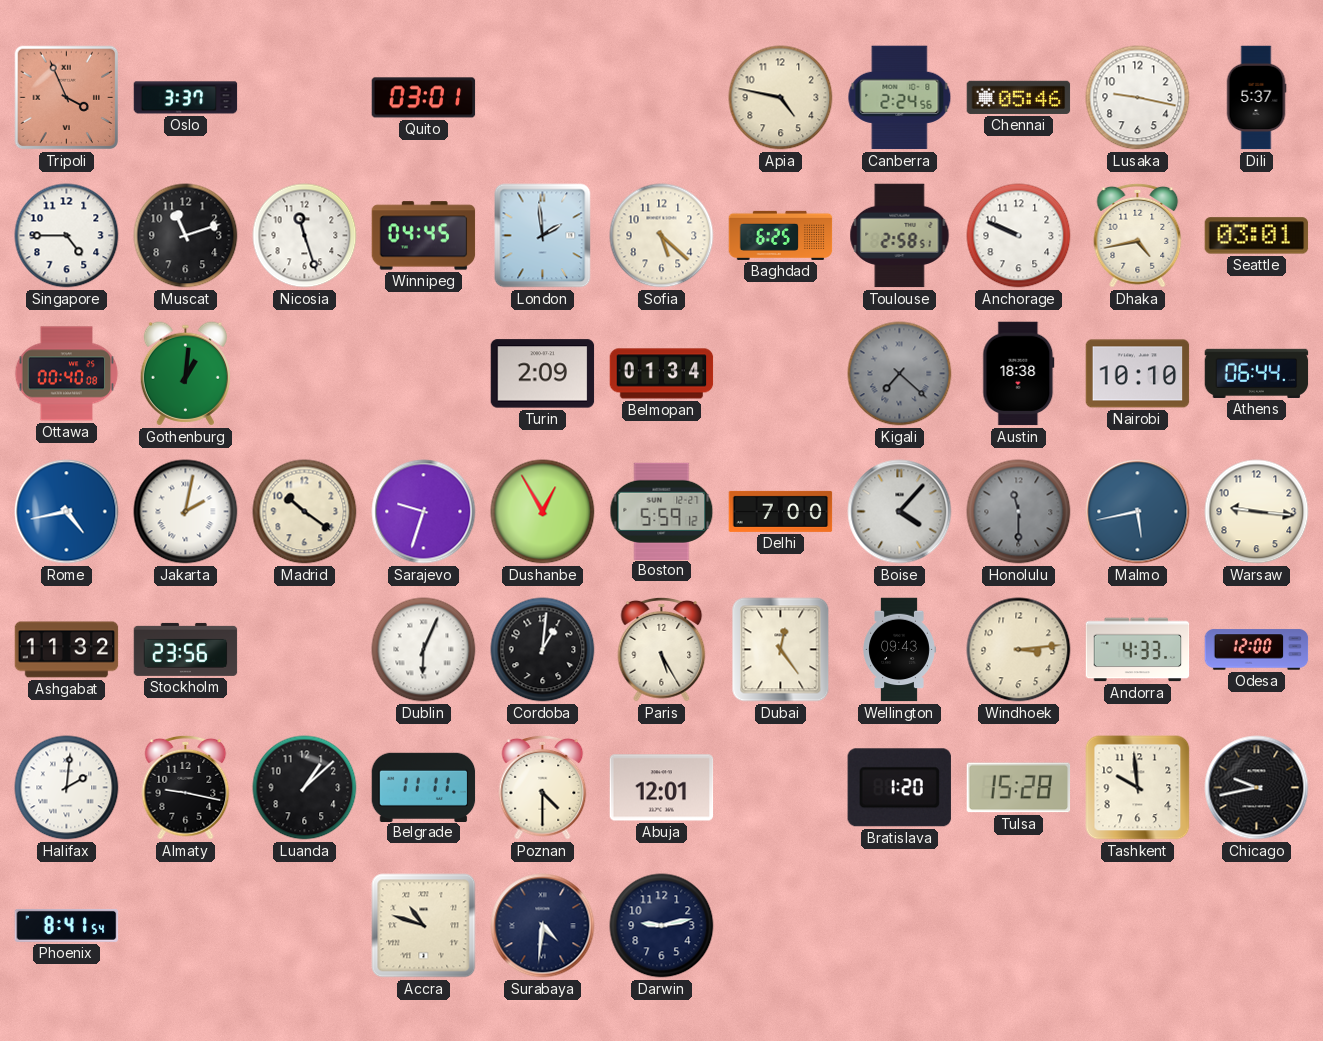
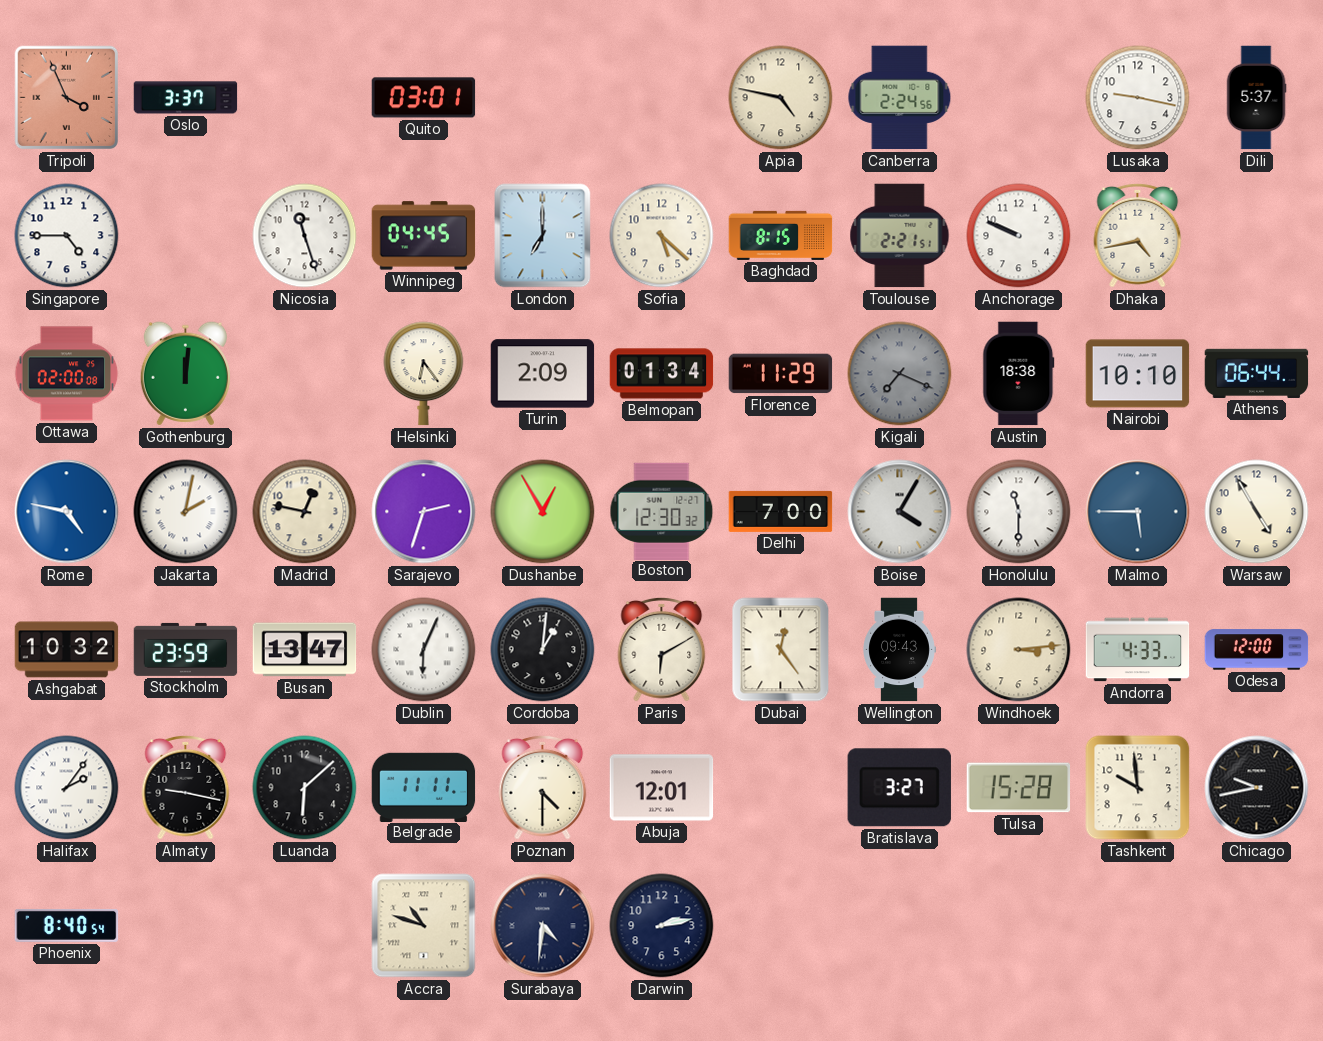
Chennai: 05:46 -> none (1019, 97)
Muscat: 11:12 -> none (186, 236)
London: 1:59 -> 7:00 (543, 236)
Baghdad: 6:25 -> 8:15 (781, 235)
Toulouse: 2:58 -> 2:21 (900, 236)
Seattle: 03:01 -> none (1257, 236)
Ottawa: 00:40 -> 02:00 (67, 374)
Gothenburg: 1:01 -> 12:01 (185, 374)
Helsinki: none -> 6:24 (424, 374)
Florence: none -> 11:29 (781, 374)
Kigali: 7:22 -> 7:19 (900, 374)
Rome: 4:43 -> 4:47 (67, 512)
Madrid: 10:21 -> 12:47 (305, 512)
Sarajevo: 9:33 -> 2:33 (424, 512)
Boston: 5:59 -> 12:30 (662, 511)
Boise: 4:07 -> 4:05 (900, 512)
Honolulu dial: grey -> white (1019, 512)
Malmo: 5:43 -> 5:45 (1138, 512)
Warsaw: 9:16 -> 4:55 (1257, 512)
Ashgabat: 11:32 -> 10:32 (67, 650)
Stockholm: 23:56 -> 23:59 (186, 649)
Busan: none -> 13:47 (305, 650)
Paris: 5:25 -> 6:10 (662, 649)
Halifax: 2:01 -> 2:06 (67, 788)
Luanda: 1:08 -> 6:08 (305, 788)
Bratislava: 1:20 -> 3:27 (899, 788)
Phoenix: 8:41 -> 8:40 (67, 925)
Darwin: 9:13 -> 2:13 (662, 926)
